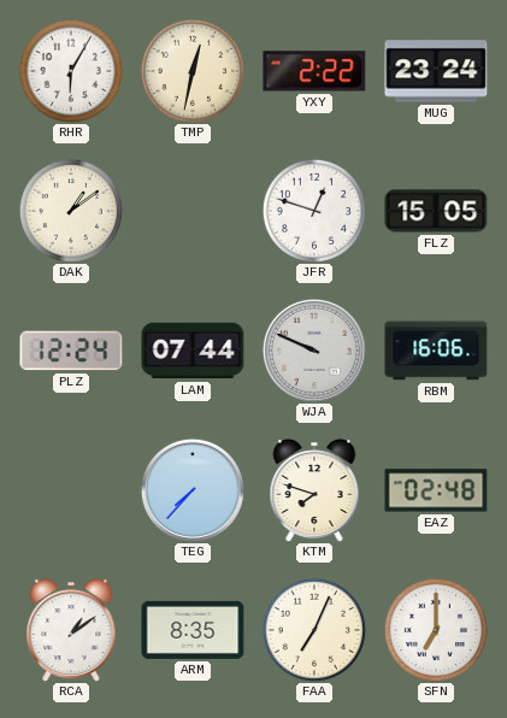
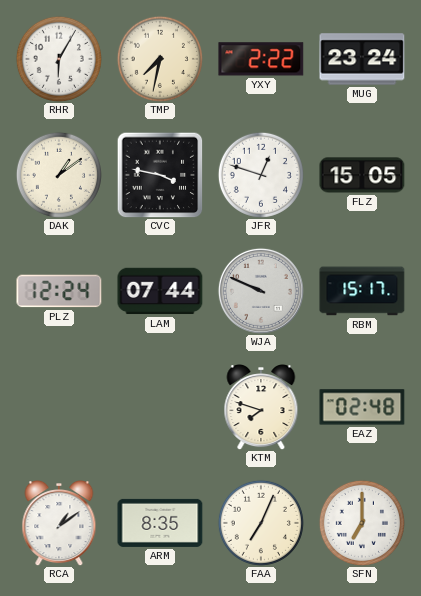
TMP: 12:32 -> 7:32 (160, 59)
CVC: none -> 3:47 (160, 175)
RBM: 16:06 -> 15:17 (362, 291)
TEG: 7:37 -> none (193, 490)
